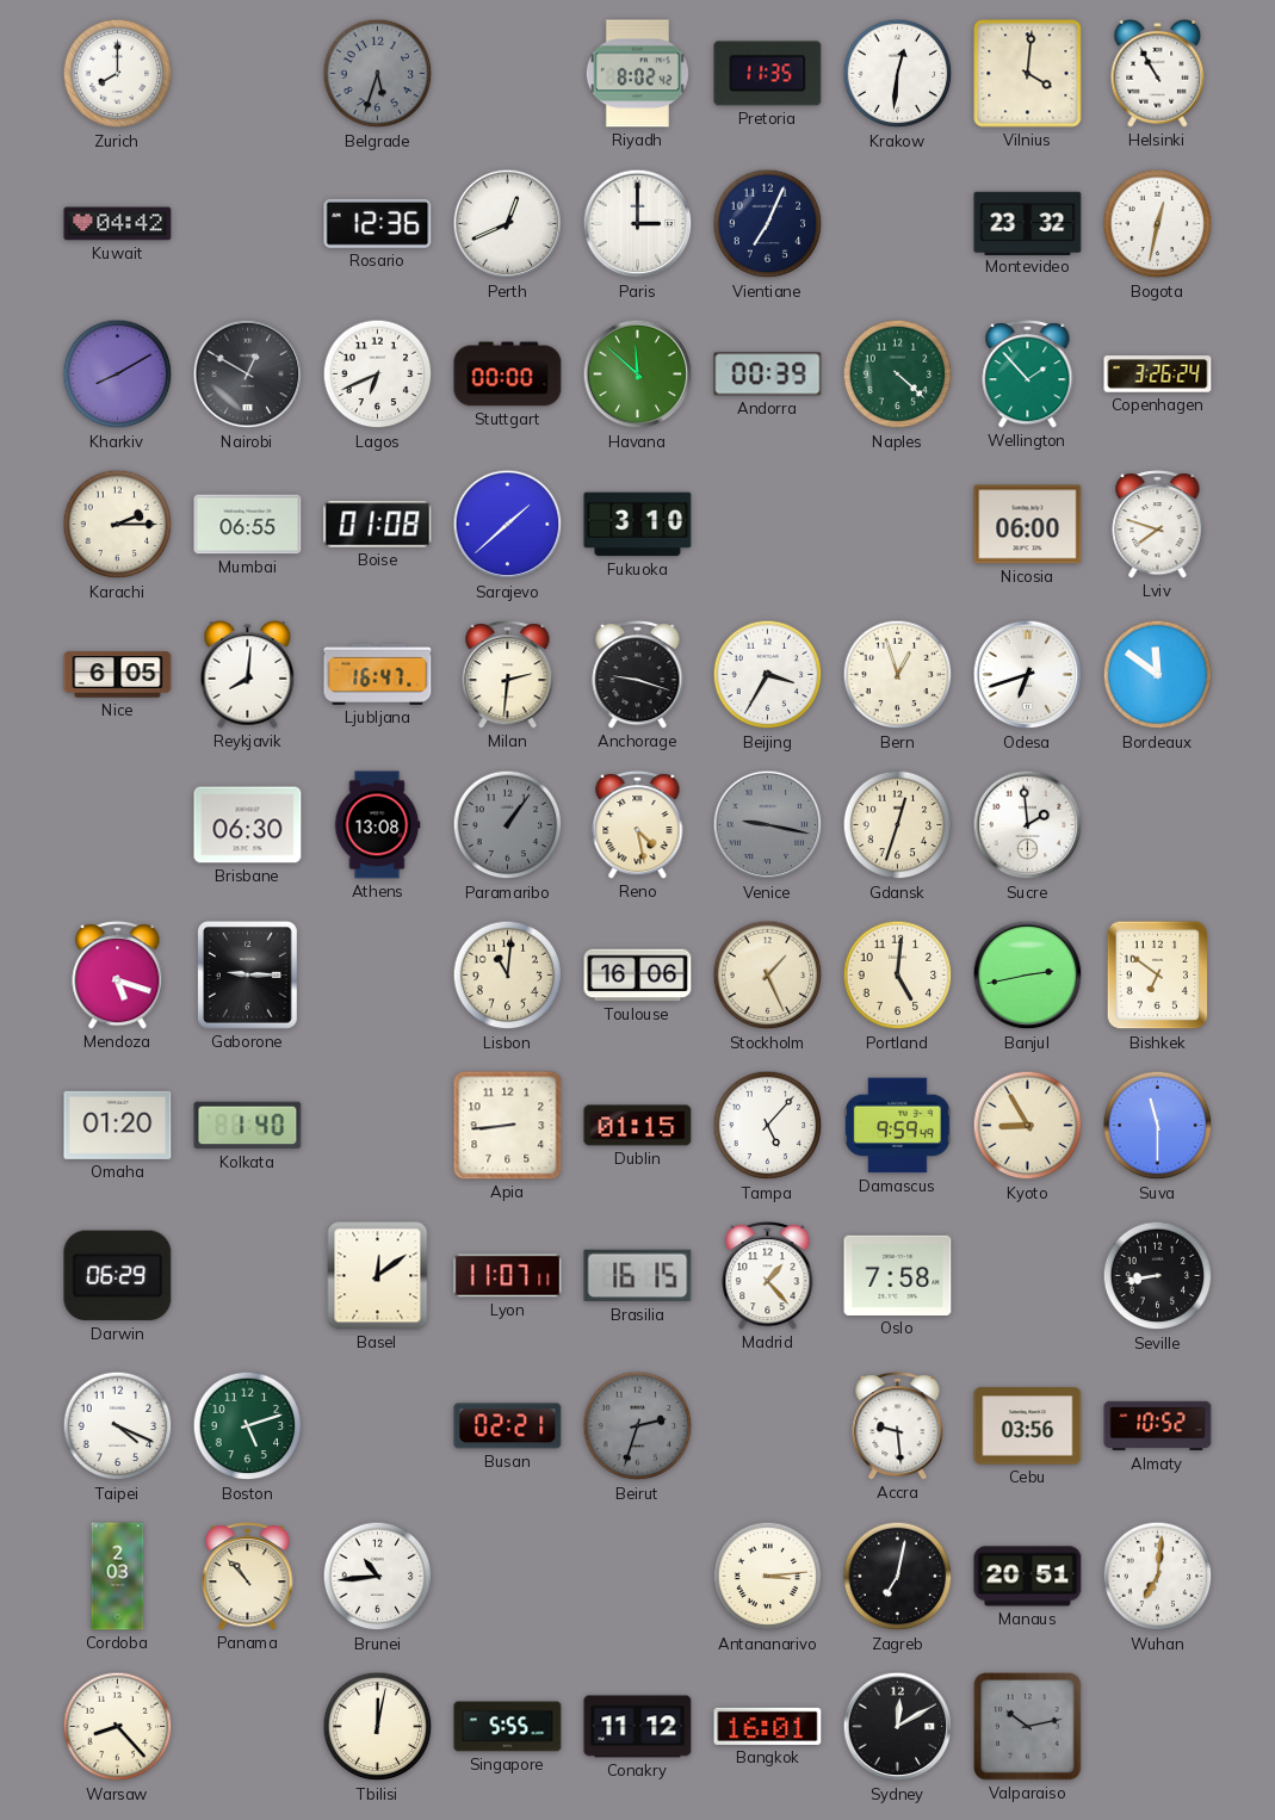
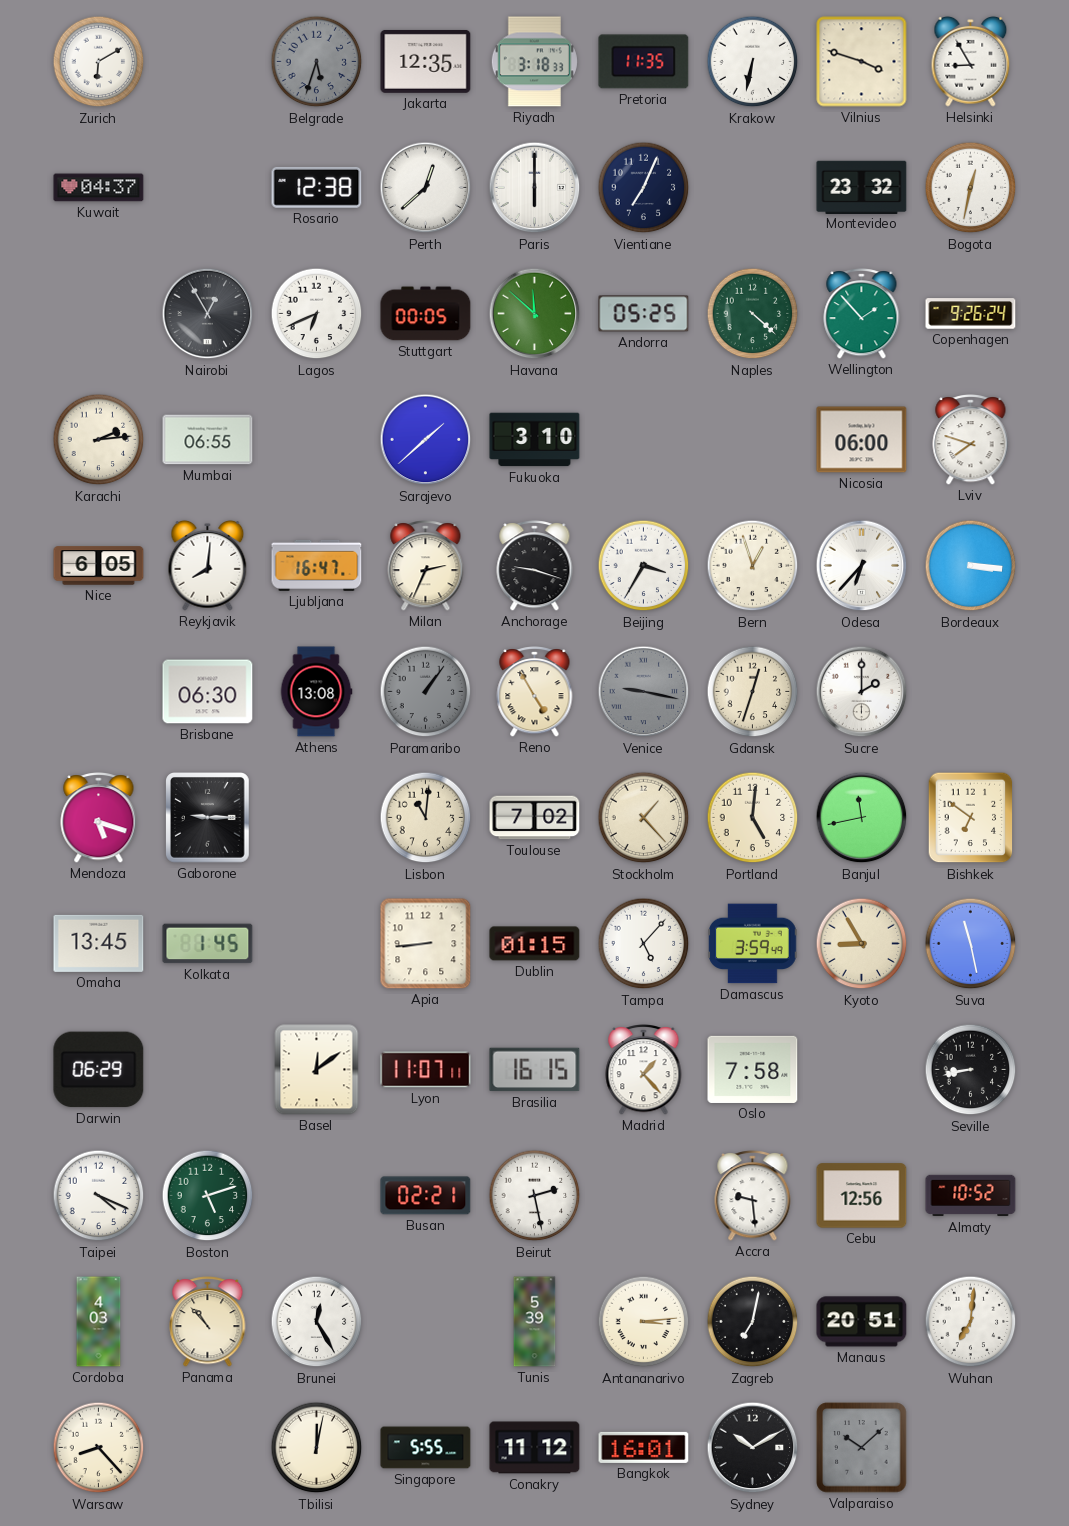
Zurich: 8:00 -> 6:10 (99, 62)
Jakarta: none -> 12:35 (426, 61)
Riyadh: 8:02 -> 3:18 (534, 62)
Krakow: 12:31 -> 6:32 (753, 62)
Vilnius: 4:01 -> 3:48 (862, 62)
Helsinki: 10:55 -> 8:55 (971, 61)
Kuwait: 04:42 -> 04:37 (99, 188)
Rosario: 12:36 -> 12:38 (317, 187)
Perth: 12:41 -> 12:38 (426, 188)
Paris: 3:00 -> 6:00 (535, 188)
Kharkiv: 8:10 -> none (118, 374)
Nairobi: 12:50 -> 12:55 (208, 314)
Stuttgart: 00:00 -> 00:05 (426, 314)
Andorra: 00:39 -> 05:25 (644, 314)
Copenhagen: 3:26 -> 9:26 (971, 314)
Karachi: 2:15 -> 2:14 (99, 440)
Boise: 01:08 -> none (378, 525)
Milan: 2:31 -> 2:34 (426, 566)
Odesa: 6:42 -> 6:37 (862, 566)
Bordeaux: 11:51 -> 3:16 (971, 566)
Reno: 4:28 -> 4:55 (535, 692)
Sucre: 1:59 -> 2:00 (862, 692)
Toulouse: 16:06 -> 7:02 (535, 818)
Stockholm: 1:26 -> 1:23 (644, 818)
Banjul: 2:43 -> 11:43 (862, 818)
Omaha: 01:20 -> 13:45 (99, 943)
Kolkata: 1:40 -> 1:45 (208, 944)
Damascus: 9:59 -> 3:59 (753, 944)
Suva: 11:30 -> 11:28 (971, 944)
Beirut: 2:33 -> 2:28 (535, 1196)
Beirut dial: grey -> white (535, 1196)
Cebu: 03:56 -> 12:56 (862, 1196)
Cordoba: 2:03 -> 4:03 (99, 1322)
Brunei: 10:44 -> 12:25 (317, 1322)
Tunis: none -> 5:39 (535, 1322)
Sydney: 12:10 -> 10:10 (753, 1448)
Valparaiso: 10:13 -> 10:08 (862, 1448)
